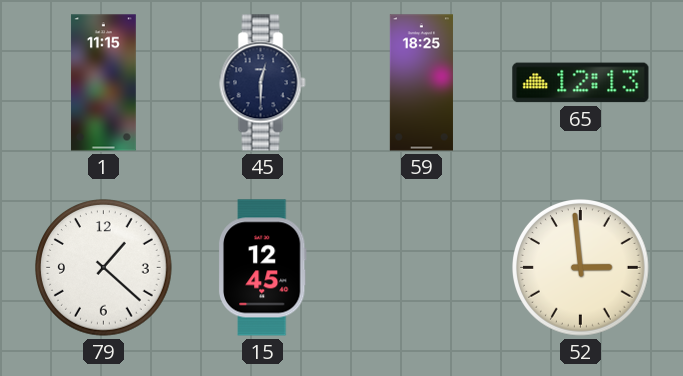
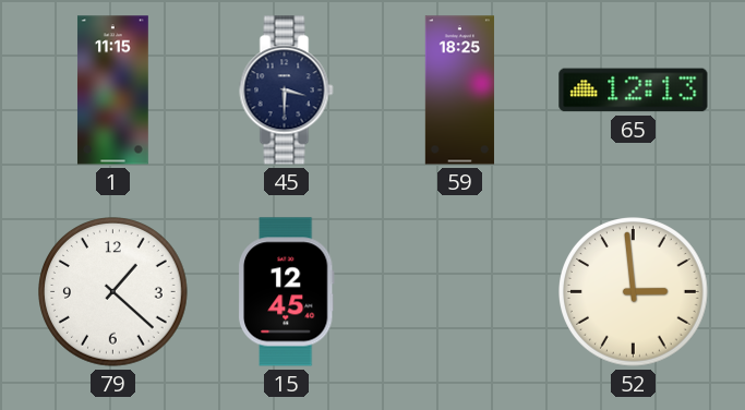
45: 12:30 -> 3:30 (287, 91)
